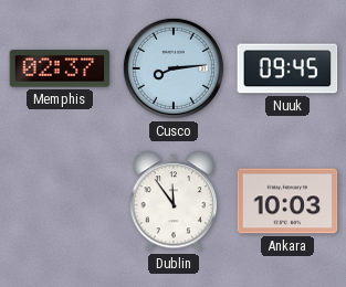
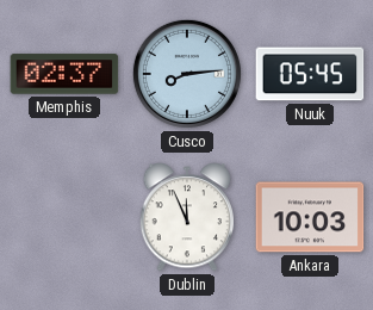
Nuuk: 09:45 -> 05:45 (310, 74)
Dublin: 11:54 -> 11:56 (187, 217)
